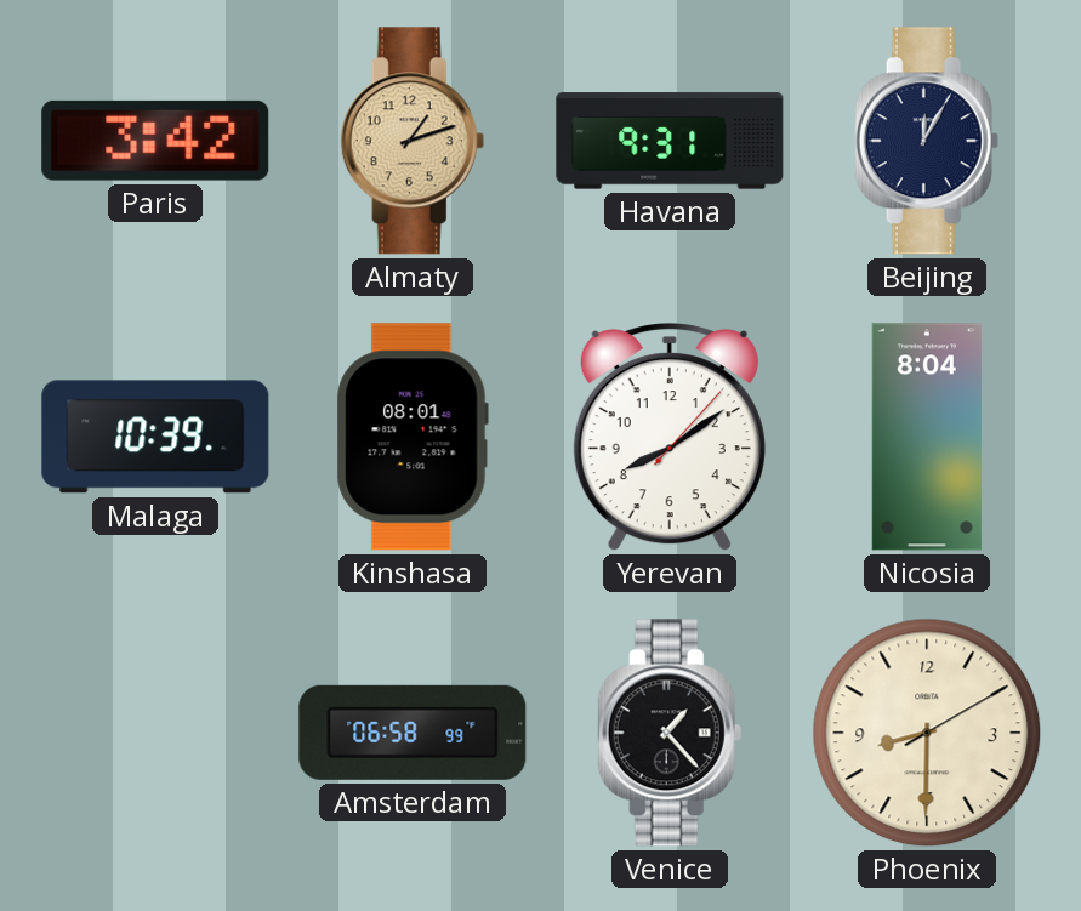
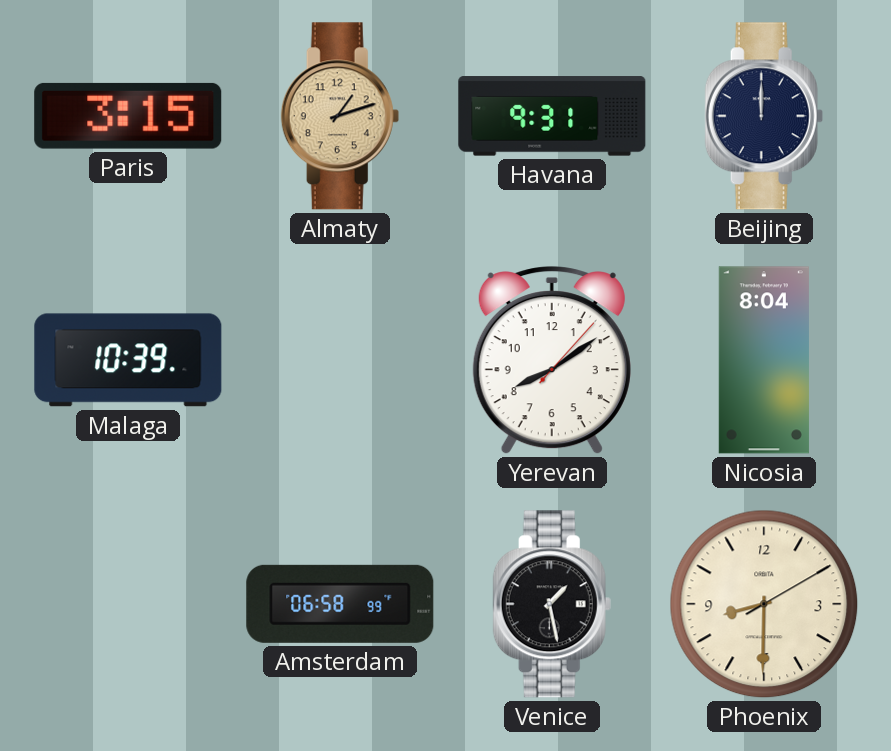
Paris: 3:42 -> 3:15 (128, 116)
Beijing: 12:05 -> 12:00 (764, 116)
Kinshasa: 08:01 -> none (413, 437)
Venice: 1:23 -> 1:28 (552, 604)
